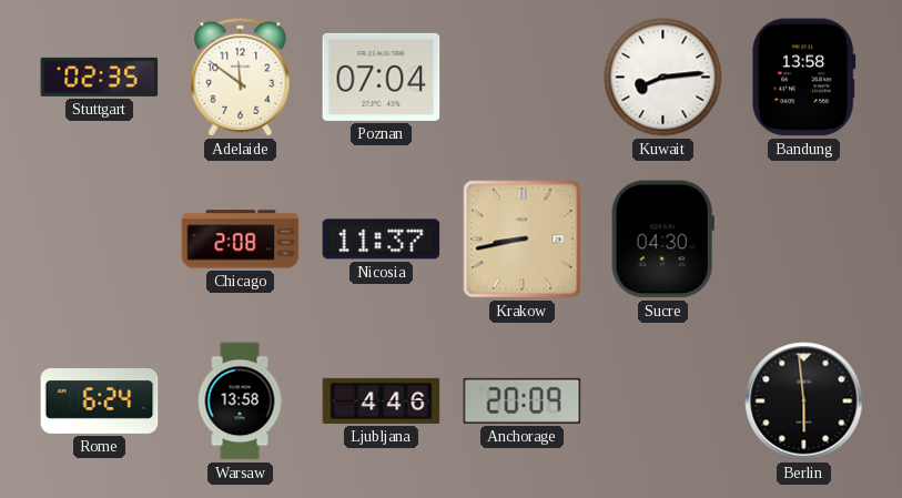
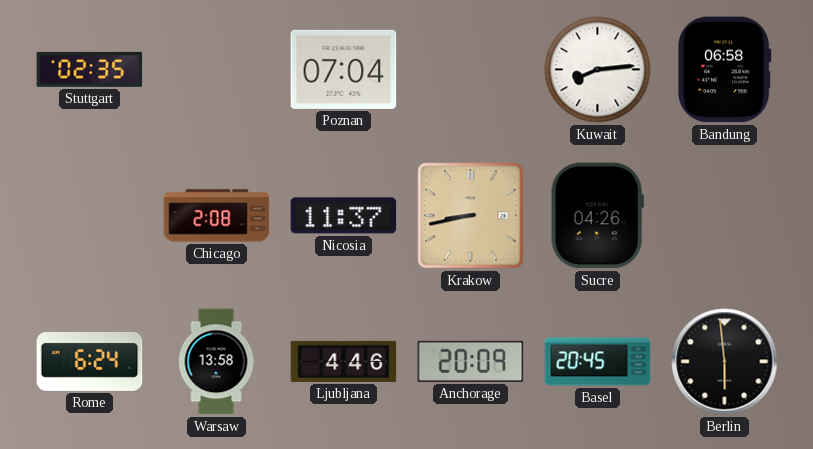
Adelaide: 11:51 -> none (241, 78)
Bandung: 13:58 -> 06:58 (725, 70)
Sucre: 04:30 -> 04:26 (597, 216)
Basel: none -> 20:45 (598, 362)
